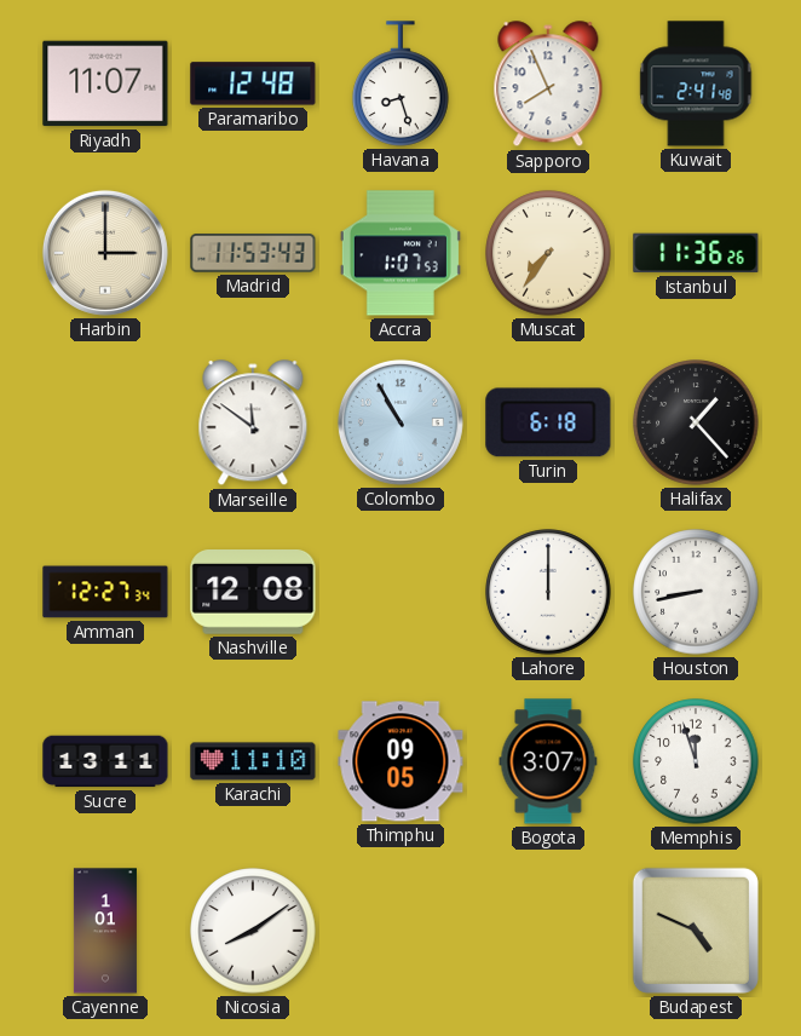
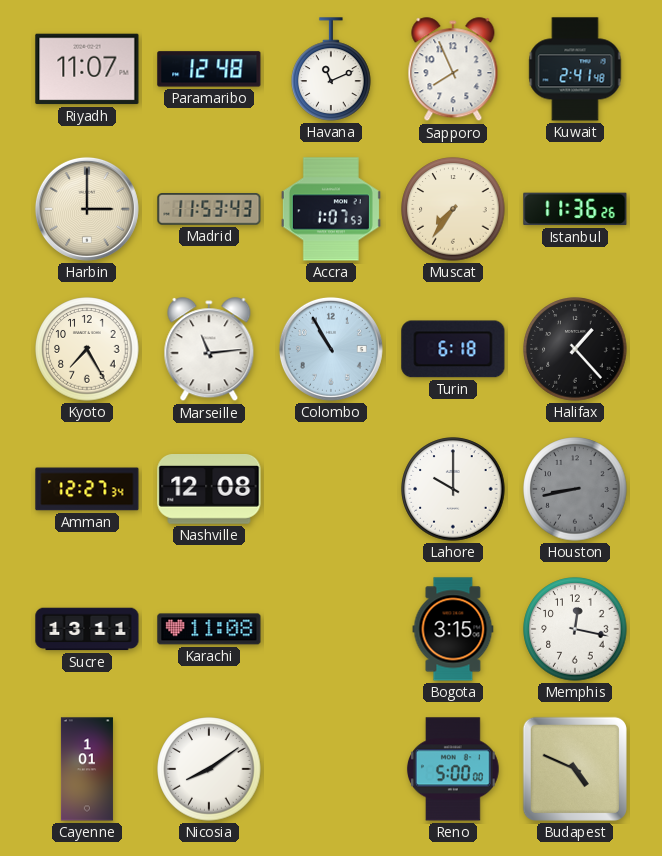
Havana: 8:27 -> 11:11 (331, 69)
Kyoto: none -> 7:25 (87, 349)
Marseille: 11:51 -> 11:14 (209, 350)
Lahore: 12:00 -> 10:00 (453, 489)
Houston dial: white -> grey (575, 489)
Karachi: 11:10 -> 11:08 (209, 629)
Thimphu: 09:05 -> none (400, 761)
Bogota: 3:07 -> 3:15 (453, 629)
Memphis: 11:57 -> 12:17 (575, 629)
Reno: none -> 5:00 (453, 769)
